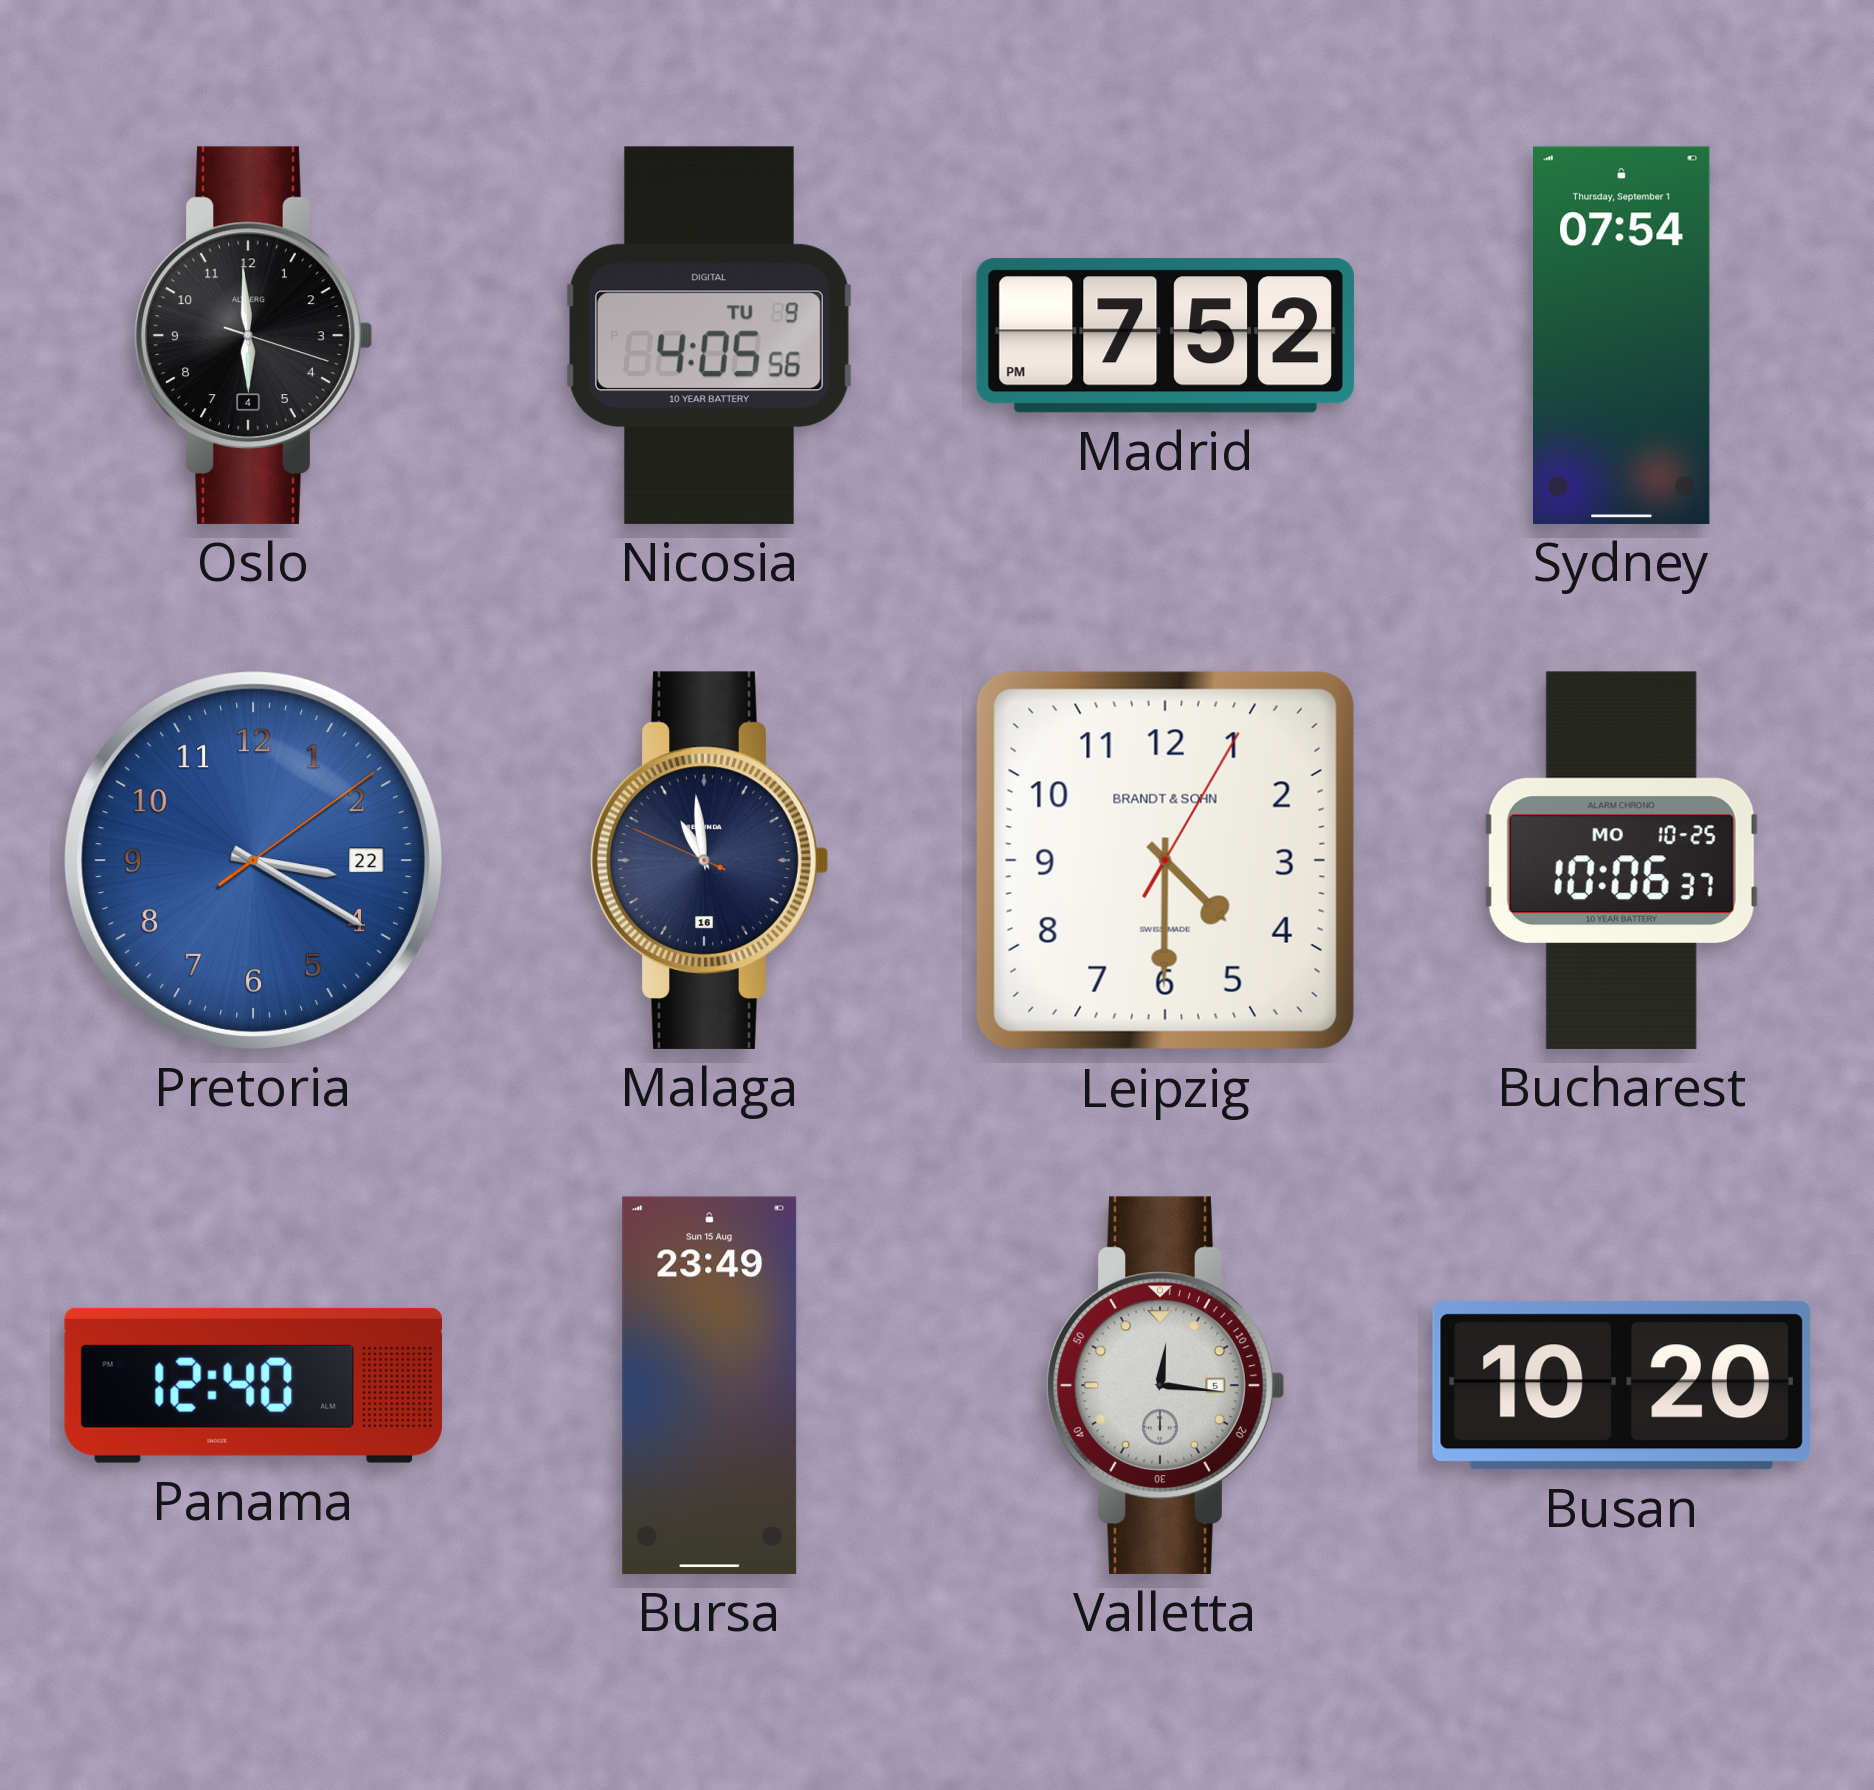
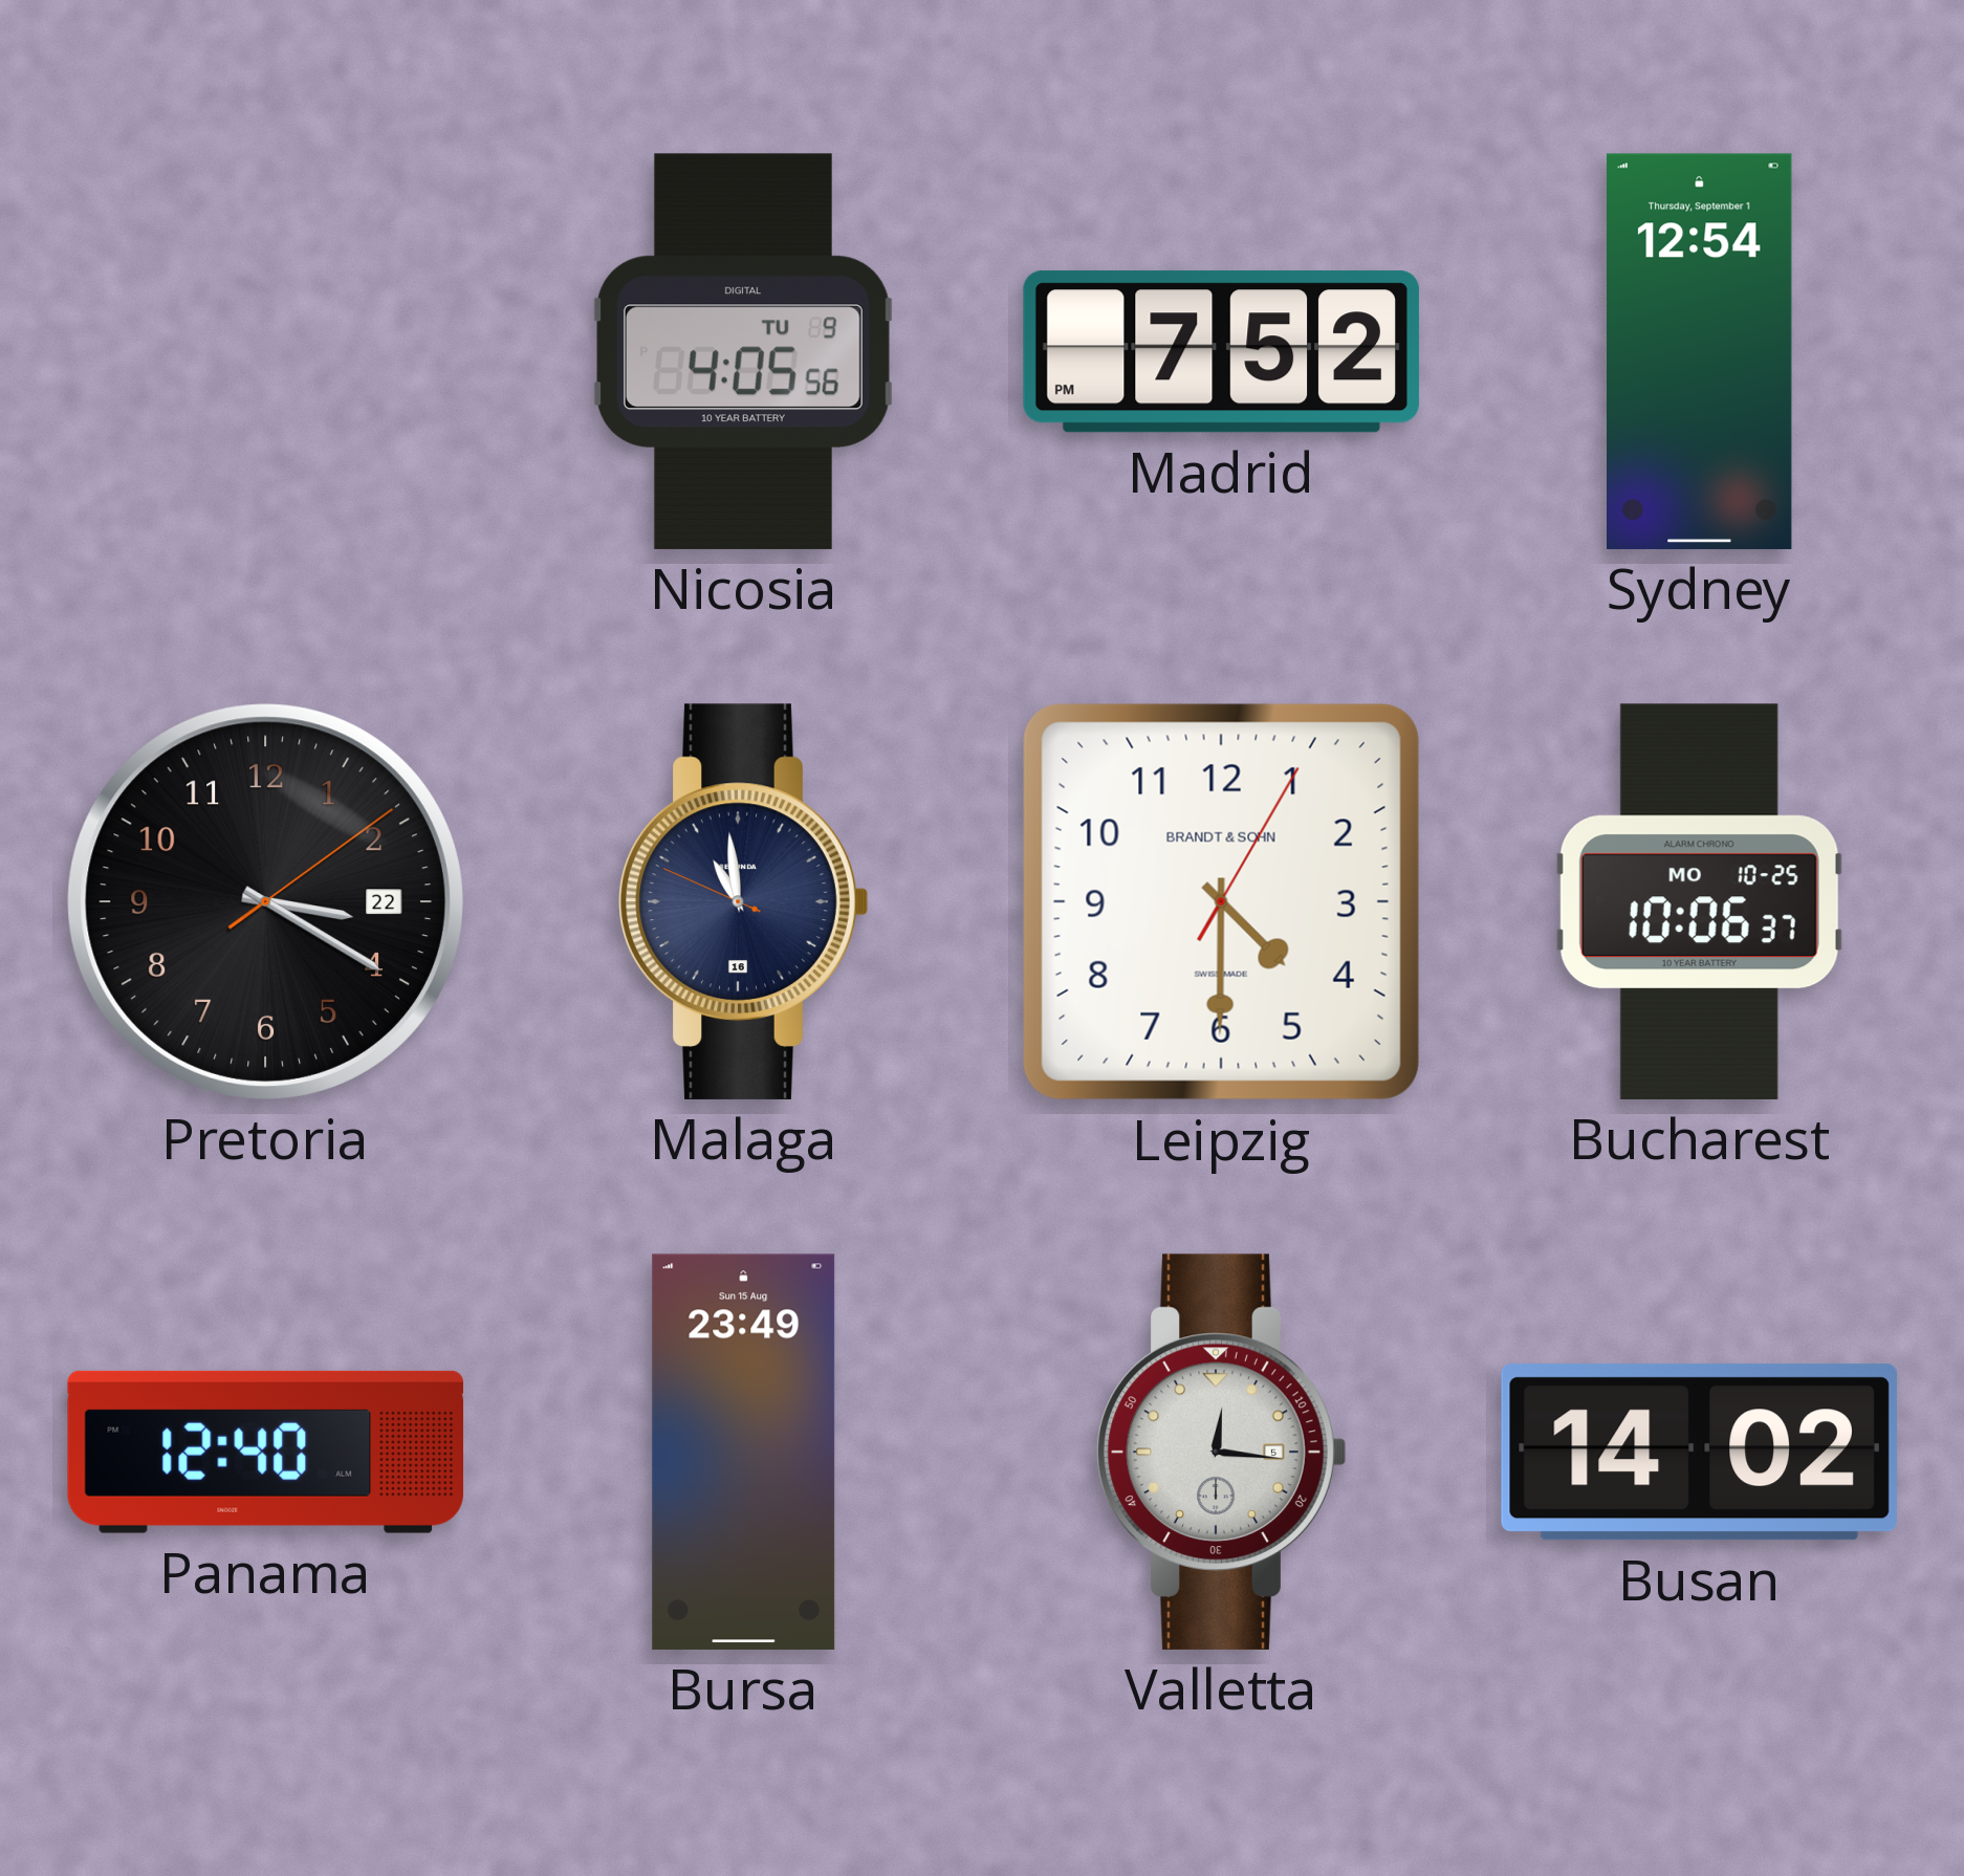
Oslo: 5:59 -> none (254, 335)
Sydney: 07:54 -> 12:54 (1700, 351)
Pretoria dial: blue -> black (265, 901)
Busan: 10:20 -> 14:02 (1699, 1453)
